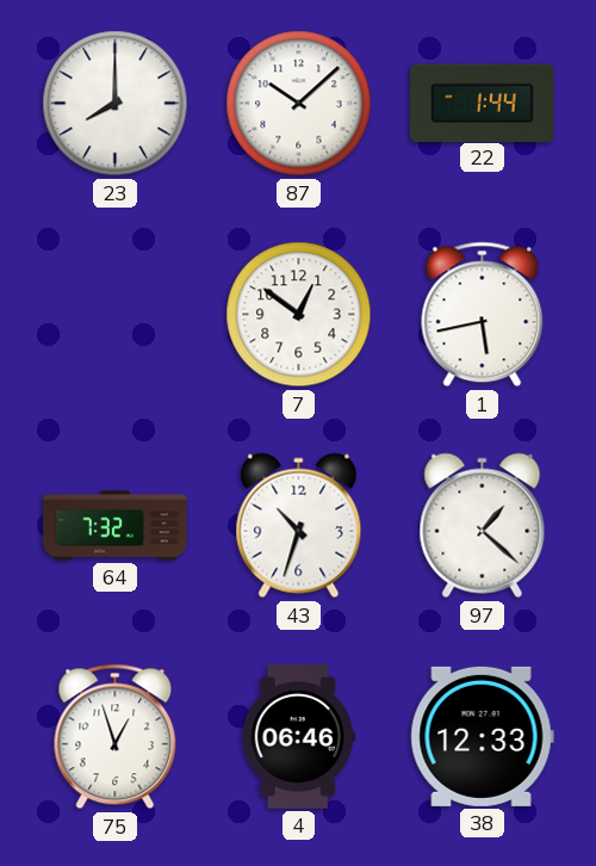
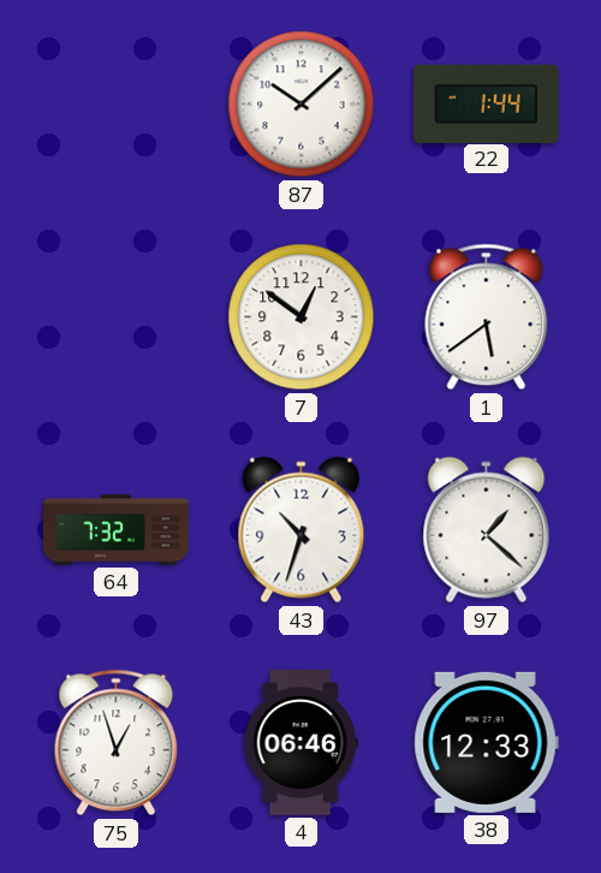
23: 8:00 -> none (116, 104)
1: 5:43 -> 5:39 (487, 317)
